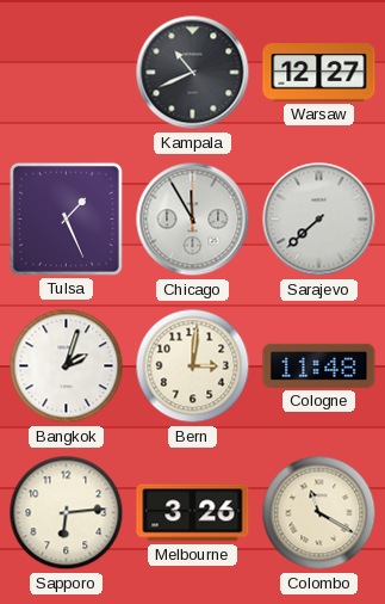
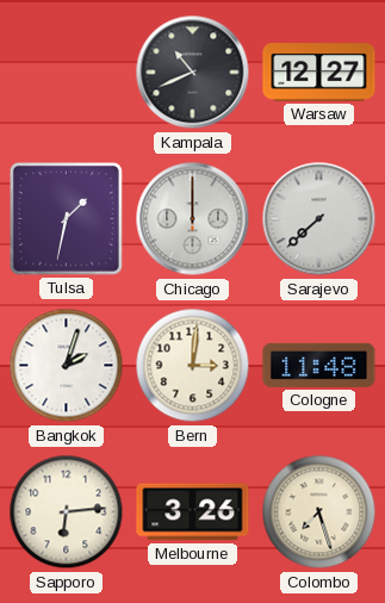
Tulsa: 1:26 -> 1:32 (66, 218)
Chicago: 11:55 -> 12:00 (193, 219)
Colombo: 11:20 -> 7:27 (319, 512)
